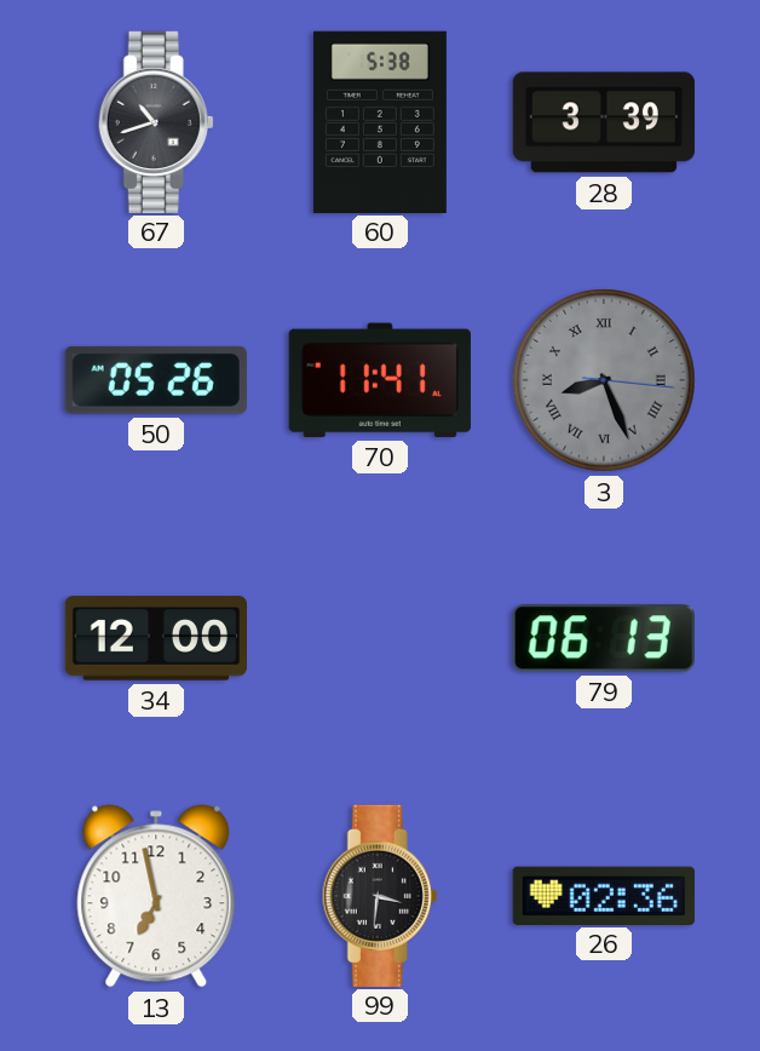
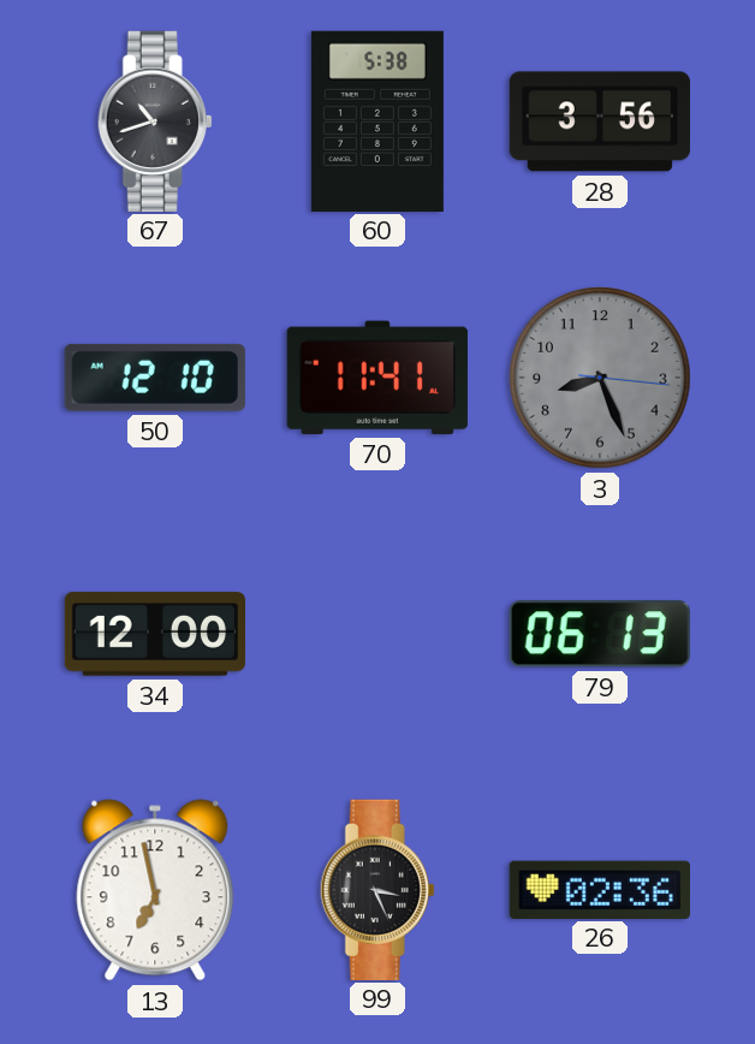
28: 3:39 -> 3:56 (600, 121)
50: 05:26 -> 12:10 (155, 378)
3 numerals: Roman -> Arabic (600, 378)
99: 3:31 -> 3:26 (377, 889)
